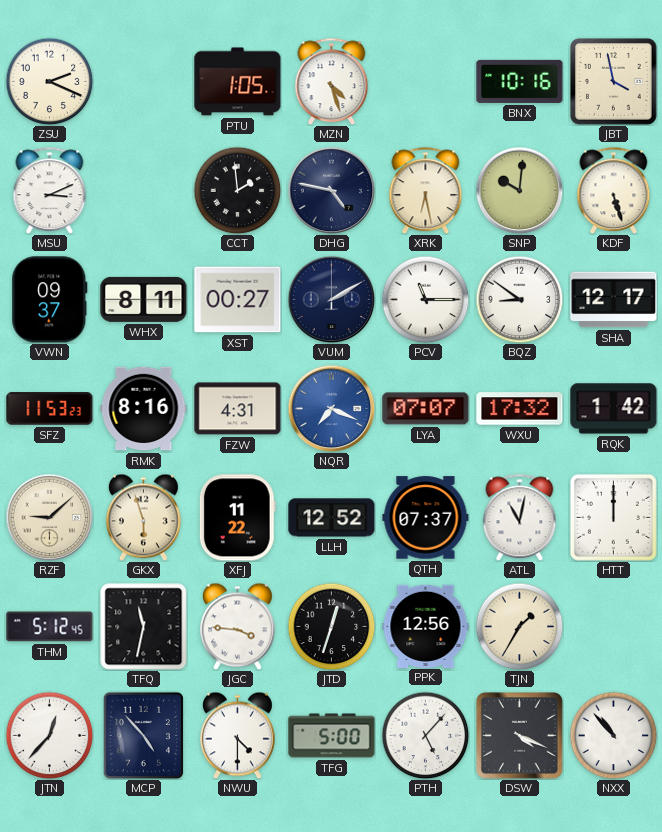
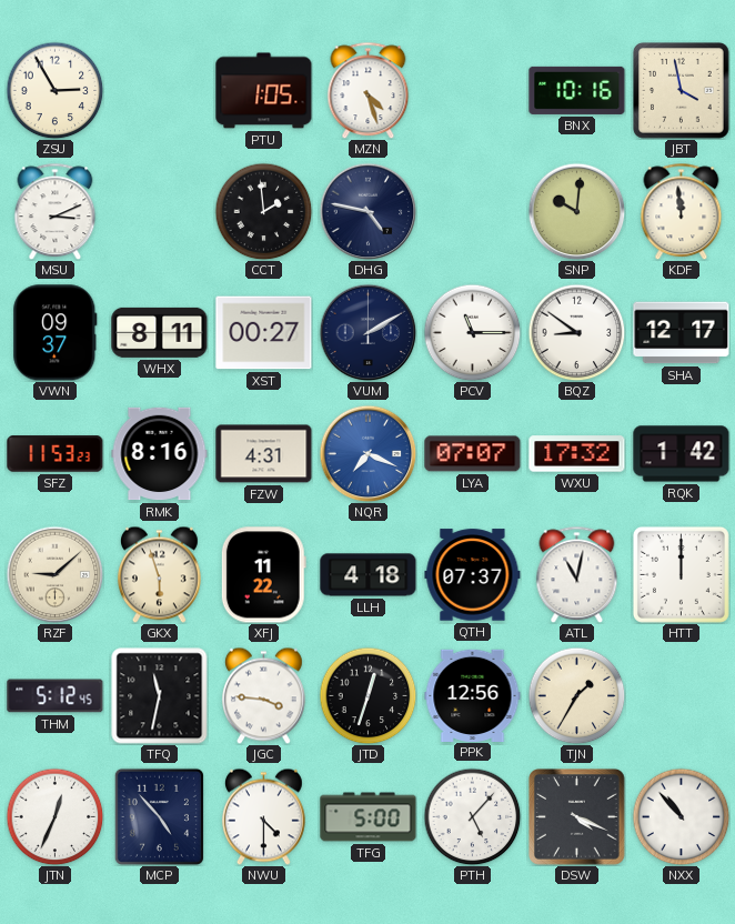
ZSU: 2:19 -> 2:55 (54, 90)
XRK: 6:28 -> none (426, 190)
KDF: 5:27 -> 11:59 (682, 211)
LLH: 12:52 -> 4:18 (369, 575)
JTN: 12:37 -> 12:34 (54, 816)
